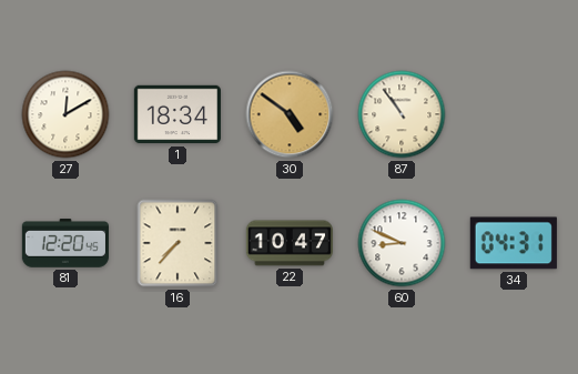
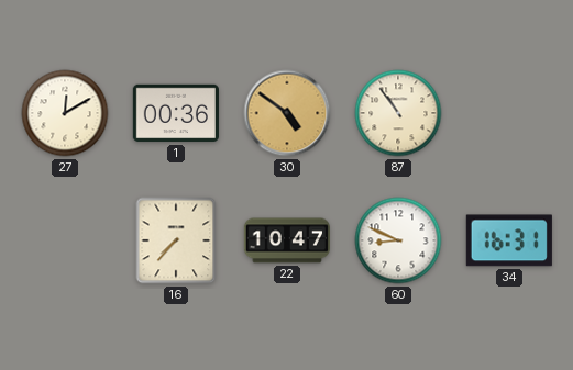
1: 18:34 -> 00:36 (176, 113)
81: 12:20 -> none (64, 243)
34: 04:31 -> 16:31 (509, 240)
